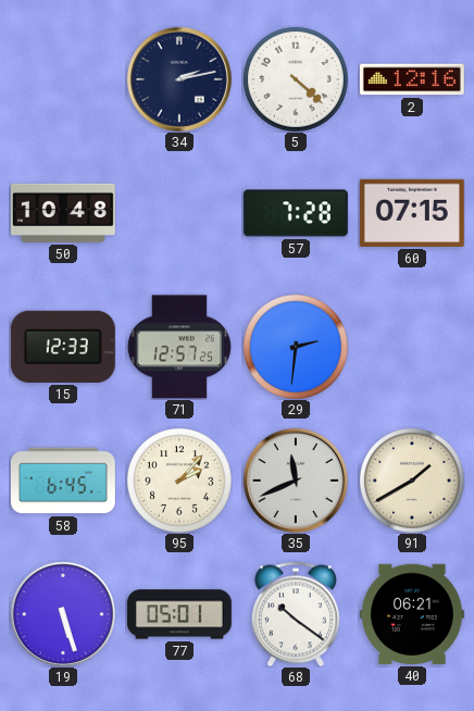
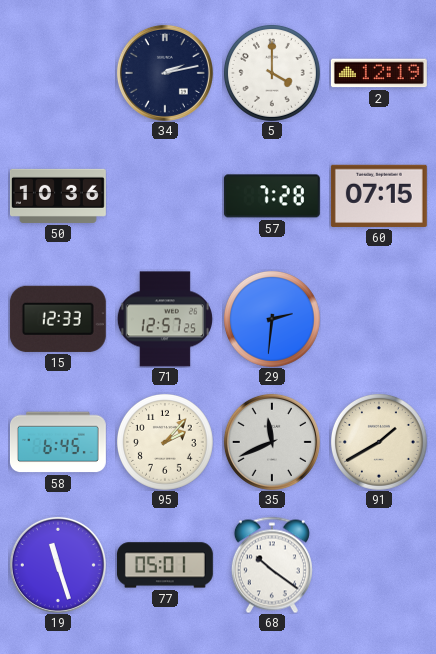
5: 4:22 -> 4:00 (272, 73)
2: 12:16 -> 12:19 (379, 73)
50: 10:48 -> 10:36 (59, 196)
19: 5:27 -> 11:27 (58, 565)
40: 06:21 -> none (412, 614)
